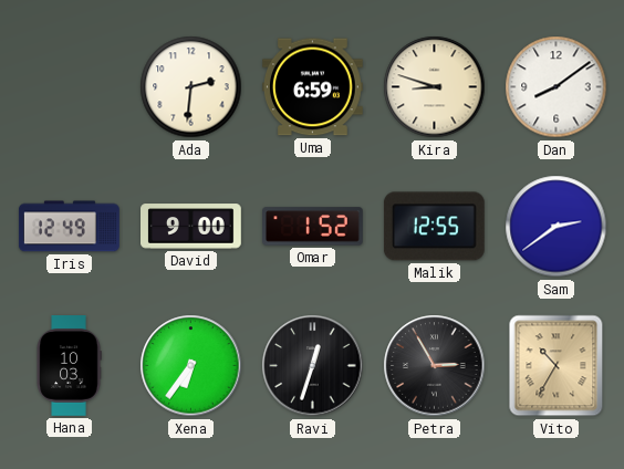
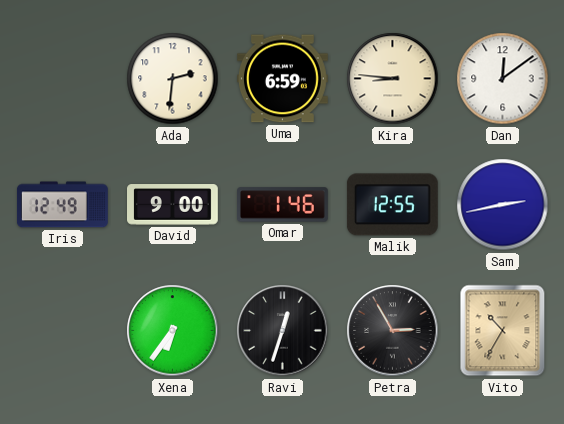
Kira: 8:48 -> 8:46 (393, 79)
Dan: 8:09 -> 12:09 (503, 79)
Omar: 1:52 -> 1:46 (283, 205)
Sam: 2:39 -> 2:43 (503, 205)
Hana: 10:03 -> none (69, 366)
